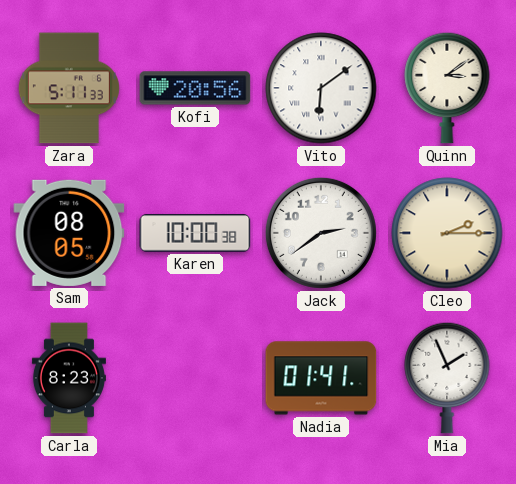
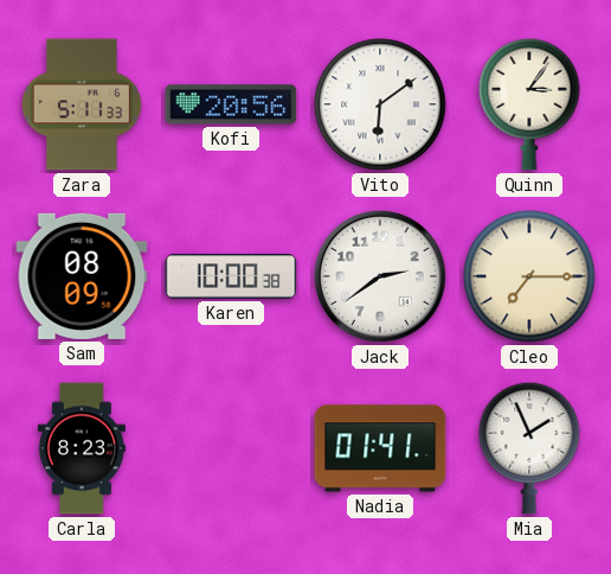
Quinn: 3:09 -> 3:06 (529, 104)
Sam: 08:05 -> 08:09 (82, 276)
Cleo: 2:15 -> 7:15 (529, 276)
